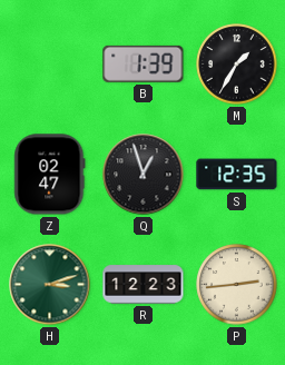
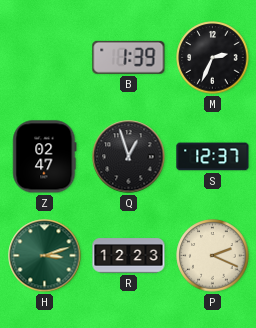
M: 1:35 -> 2:34 (213, 58)
S: 12:35 -> 12:37 (213, 157)
P: 2:44 -> 2:19 (213, 256)
